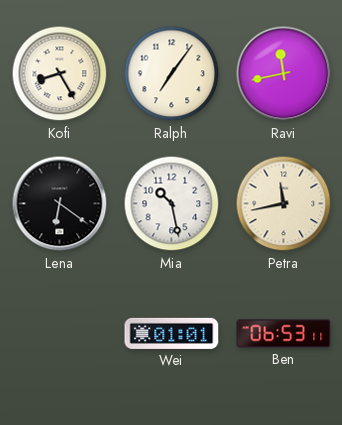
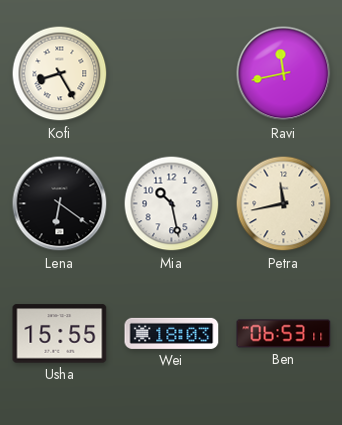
Ralph: 7:06 -> none (172, 74)
Usha: none -> 15:55 (60, 334)
Wei: 01:01 -> 18:03 (172, 333)
